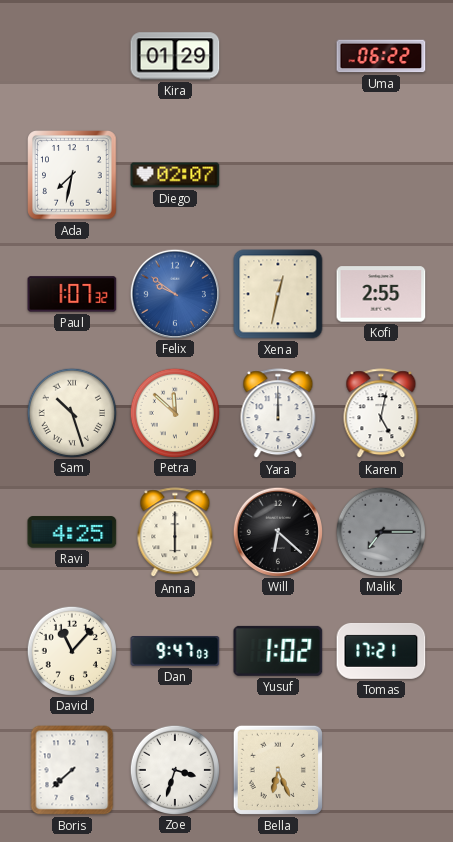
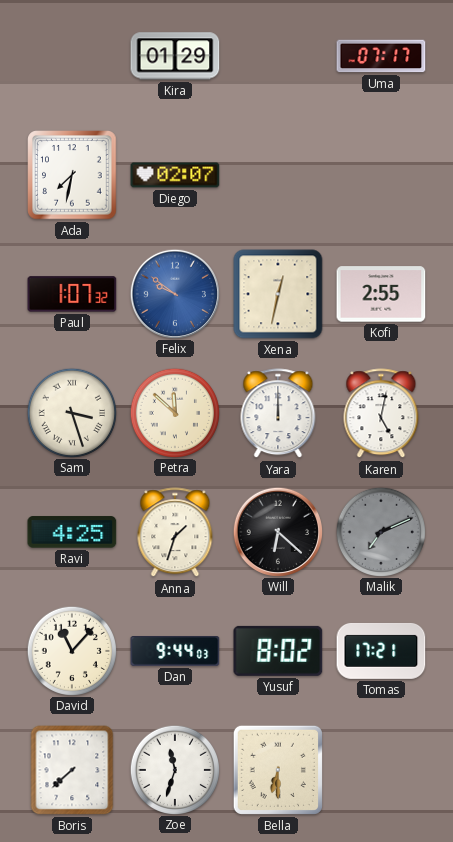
Uma: 06:22 -> 07:17 (381, 56)
Sam: 10:27 -> 3:27 (71, 412)
Anna: 6:00 -> 1:33 (175, 533)
Malik: 7:15 -> 7:11 (380, 531)
Dan: 9:47 -> 9:44 (175, 652)
Yusuf: 1:02 -> 8:02 (278, 651)
Zoe: 3:33 -> 11:33 (174, 769)
Bella: 6:26 -> 6:30 (278, 770)
